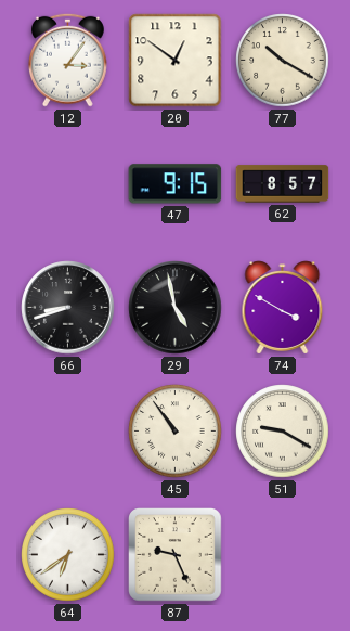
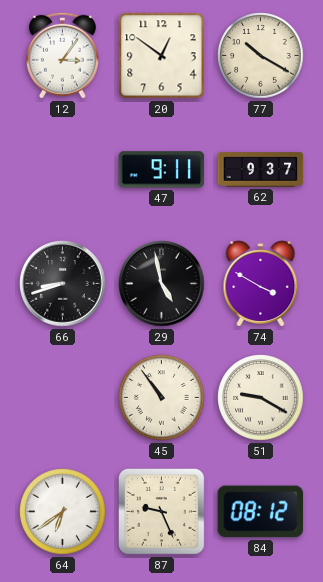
47: 9:15 -> 9:11 (162, 170)
62: 8:57 -> 9:37 (261, 170)
84: none -> 08:12 (261, 512)
